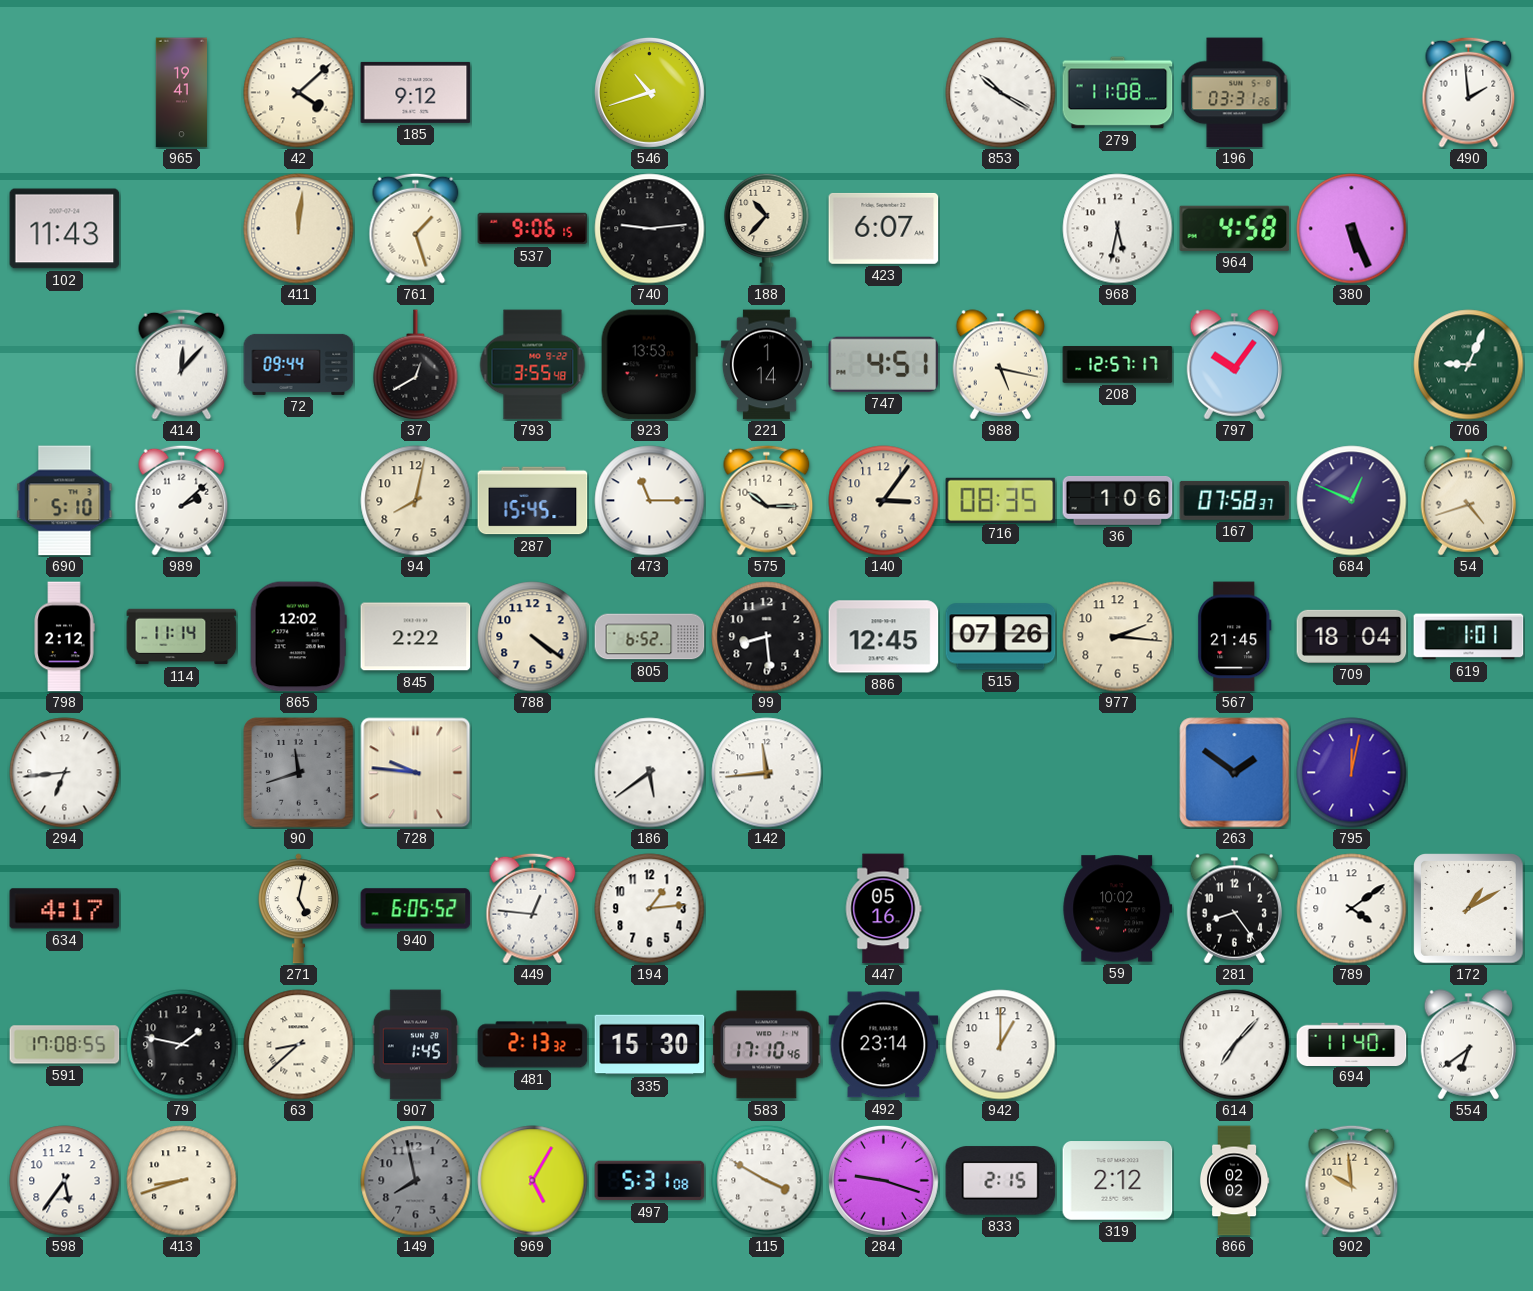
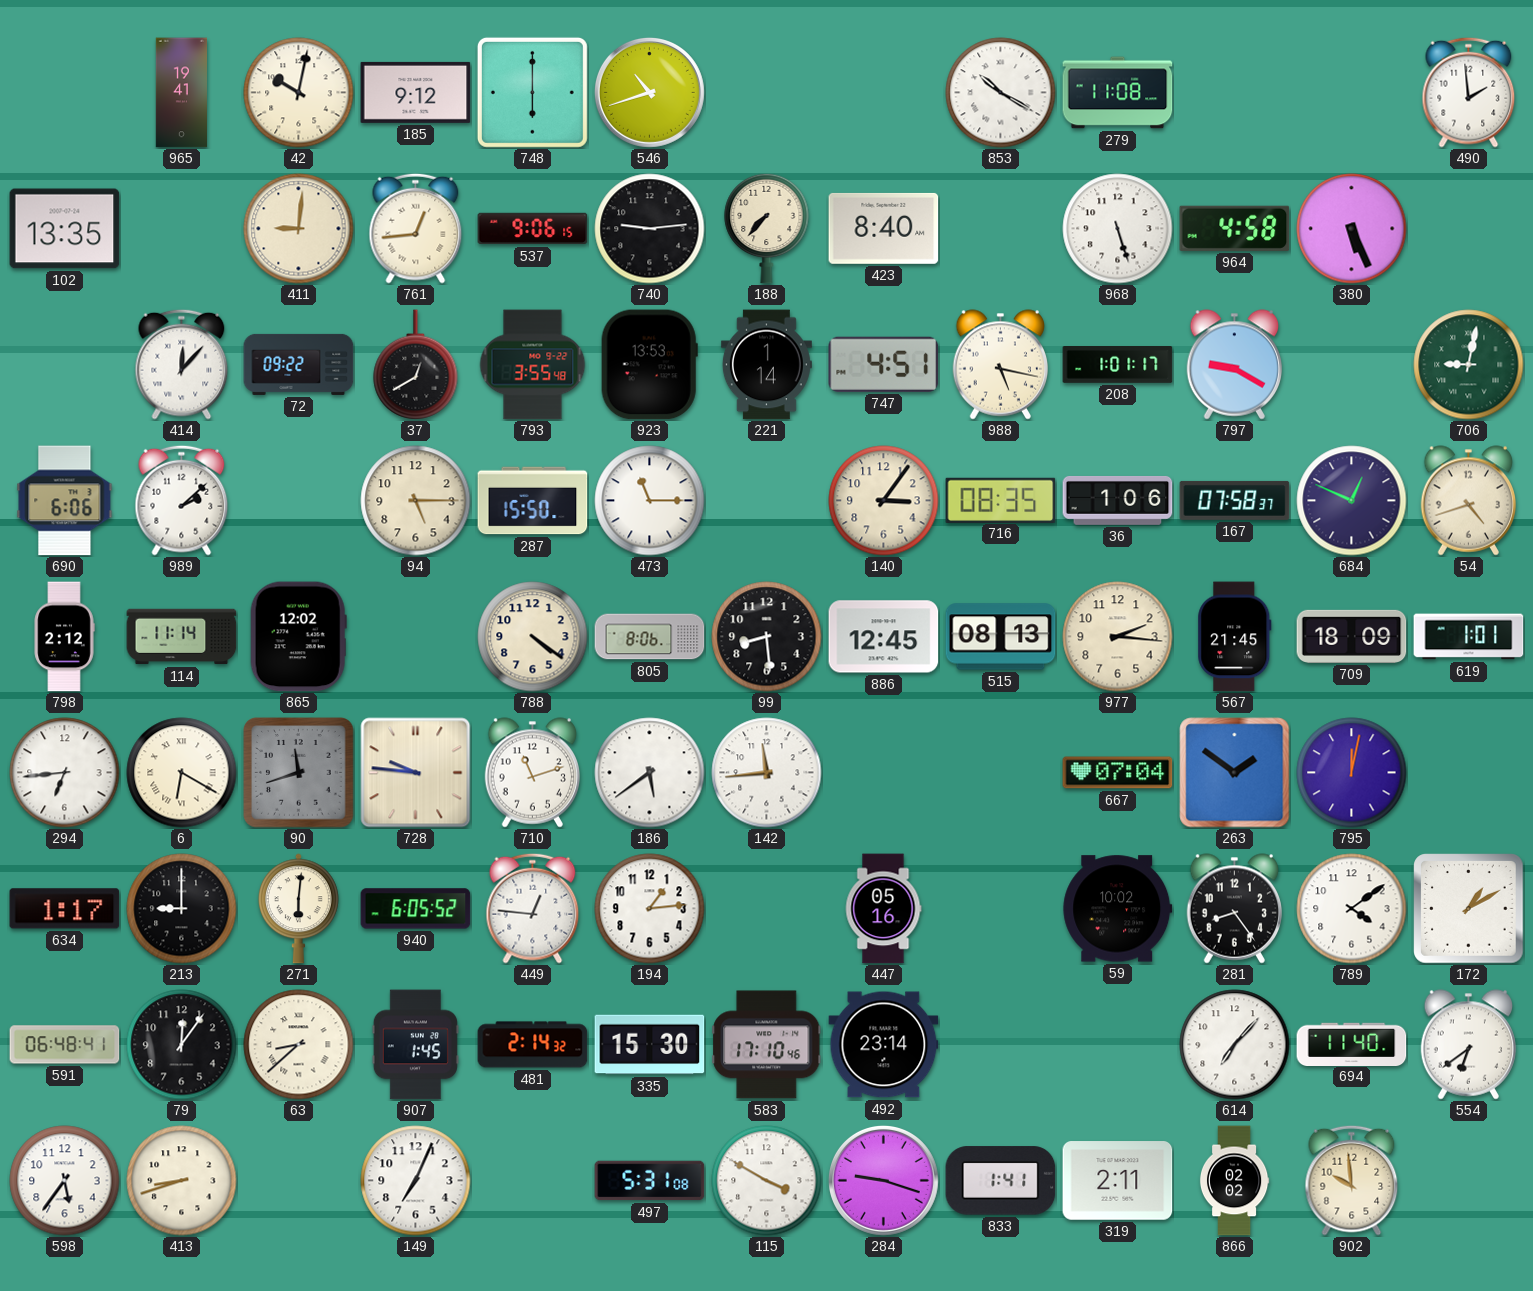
42: 4:08 -> 10:02 (299, 93)
748: none -> 6:00 (532, 92)
196: 03:31 -> none (1235, 93)
102: 11:43 -> 13:35 (65, 229)
411: 12:01 -> 9:01 (299, 229)
761: 1:27 -> 12:44 (416, 228)
188: 10:37 -> 7:37 (767, 228)
423: 6:07 -> 8:40 (884, 228)
968: 5:32 -> 5:27 (1118, 229)
72: 09:44 -> 09:22 (299, 364)
208: 12:57 -> 1:01 (1118, 365)
797: 10:06 -> 9:20 (1234, 365)
706: 9:04 -> 9:02 (1469, 365)
690: 5:10 -> 6:06 (65, 501)
94: 8:02 -> 5:15 (416, 501)
287: 15:45 -> 15:50 (533, 501)
575: 10:15 -> none (767, 500)
845: 2:22 -> none (416, 637)
805: 6:52 -> 8:06 (650, 637)
515: 07:26 -> 08:13 (1001, 637)
709: 18:04 -> 18:09 (1352, 636)
6: none -> 6:20 (182, 773)
710: none -> 11:12 (532, 773)
667: none -> 07:04 (1118, 773)
634: 4:17 -> 1:17 (65, 909)
213: none -> 9:00 (182, 909)
271: 5:02 -> 6:01 (298, 909)
591: 17:08 -> 06:48 (65, 1045)
79: 1:47 -> 12:06 (182, 1045)
481: 2:13 -> 2:14 (533, 1045)
942: 1:00 -> none (1001, 1045)
149: 7:58 -> 7:04 (416, 1181)
149 dial: grey -> white (416, 1181)
969: 5:05 -> none (533, 1181)
833: 2:15 -> 1:41 (1001, 1181)
319: 2:12 -> 2:11 (1118, 1181)
